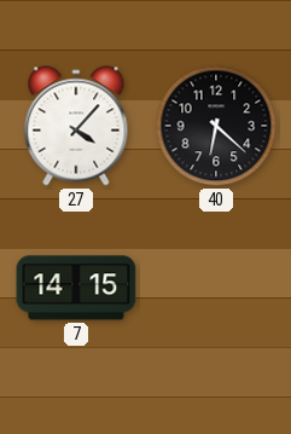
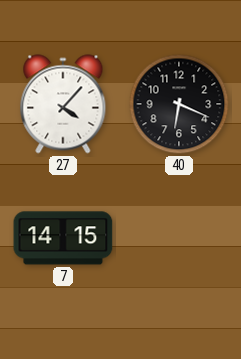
40: 6:22 -> 6:19 (179, 104)
